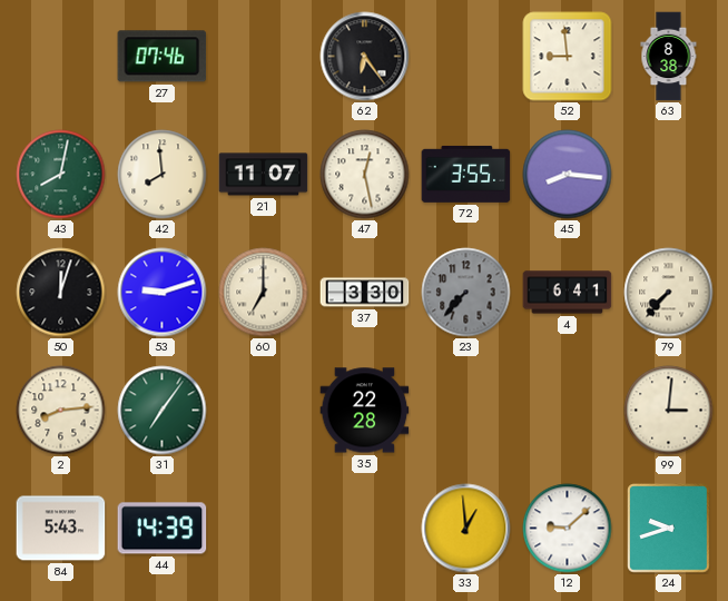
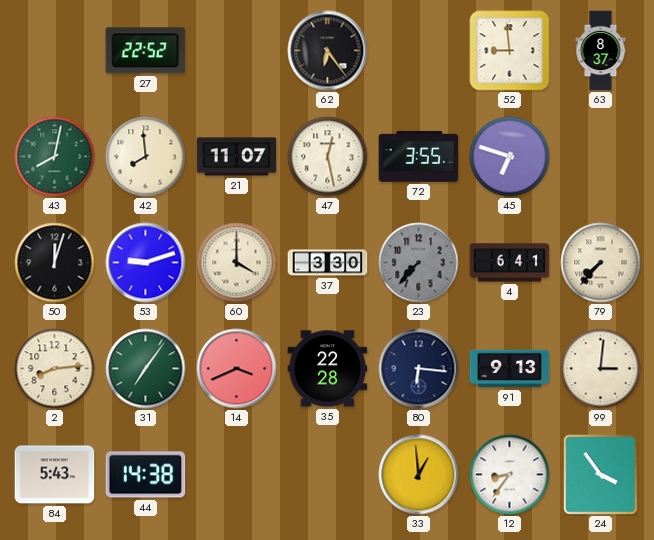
27: 07:46 -> 22:52 (146, 51)
63: 8:38 -> 8:37 (601, 51)
45: 8:16 -> 6:48 (510, 157)
60: 7:00 -> 4:00 (237, 263)
14: none -> 3:41 (237, 369)
80: none -> 6:16 (419, 369)
91: none -> 9:13 (510, 369)
44: 14:39 -> 14:38 (146, 475)
12: 9:08 -> 8:36 (510, 475)
24: 9:42 -> 3:54 (601, 475)
